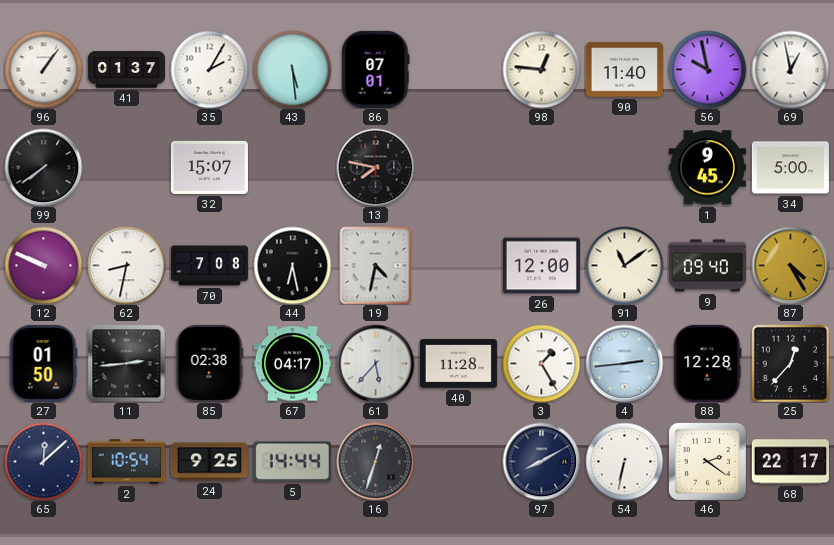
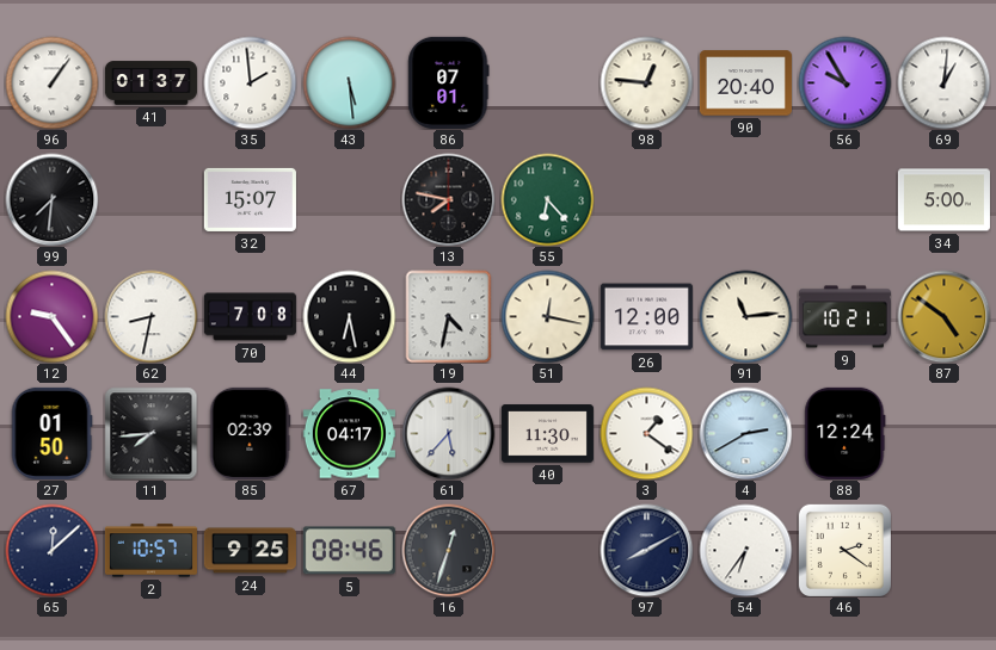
35: 2:05 -> 1:59 (250, 82)
90: 11:40 -> 20:40 (745, 83)
56: 9:58 -> 9:55 (844, 82)
69: 12:58 -> 1:01 (943, 82)
99: 7:39 -> 7:31 (51, 199)
55: none -> 6:23 (547, 199)
1: 9:45 -> none (707, 168)
12: 9:49 -> 9:24 (51, 316)
51: none -> 12:17 (547, 316)
91: 11:09 -> 11:14 (745, 316)
9: 09:40 -> 10:21 (844, 317)
87: 4:25 -> 4:51 (943, 316)
11: 2:44 -> 7:44 (150, 433)
85: 02:38 -> 02:39 (250, 433)
40: 11:28 -> 11:30 (547, 434)
3: 1:25 -> 1:21 (646, 433)
4: 2:44 -> 2:40 (745, 433)
88: 12:28 -> 12:24 (846, 433)
25: 12:37 -> none (790, 363)
2: 10:54 -> 10:57 (150, 551)
5: 14:44 -> 08:46 (349, 551)
54: 6:32 -> 6:36 (745, 550)
68: 22:17 -> none (790, 462)
